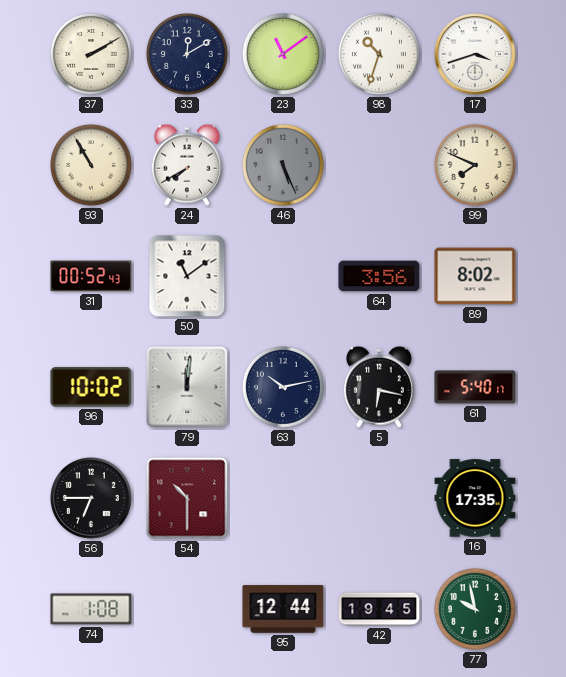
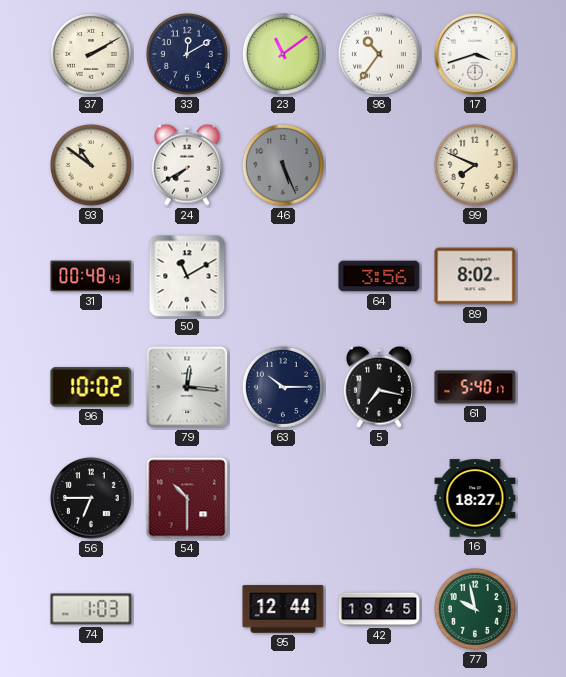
98: 10:33 -> 10:36 (379, 54)
93: 10:55 -> 10:51 (91, 165)
31: 00:52 -> 00:48 (91, 276)
50: 11:09 -> 11:10 (187, 276)
79: 12:01 -> 12:16 (187, 387)
63: 10:13 -> 10:15 (283, 387)
5: 6:17 -> 7:17 (379, 387)
16: 17:35 -> 18:27 (475, 498)
74: 1:08 -> 1:03 (91, 609)
